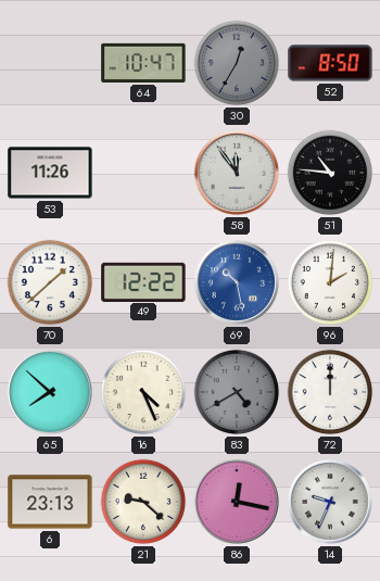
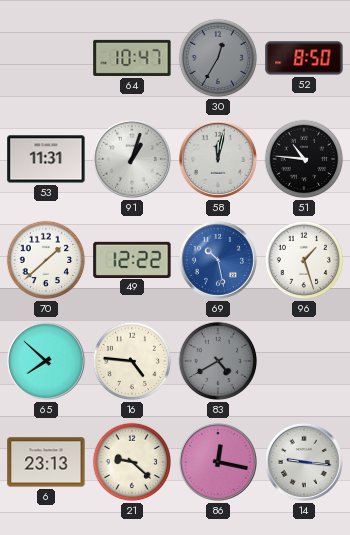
53: 11:26 -> 11:31 (46, 159)
91: none -> 1:03 (132, 159)
58: 11:54 -> 12:02 (218, 159)
96: 2:01 -> 1:27 (304, 260)
16: 4:26 -> 4:46 (132, 361)
72: 12:00 -> none (330, 392)
14: 9:34 -> 9:16 (304, 462)
